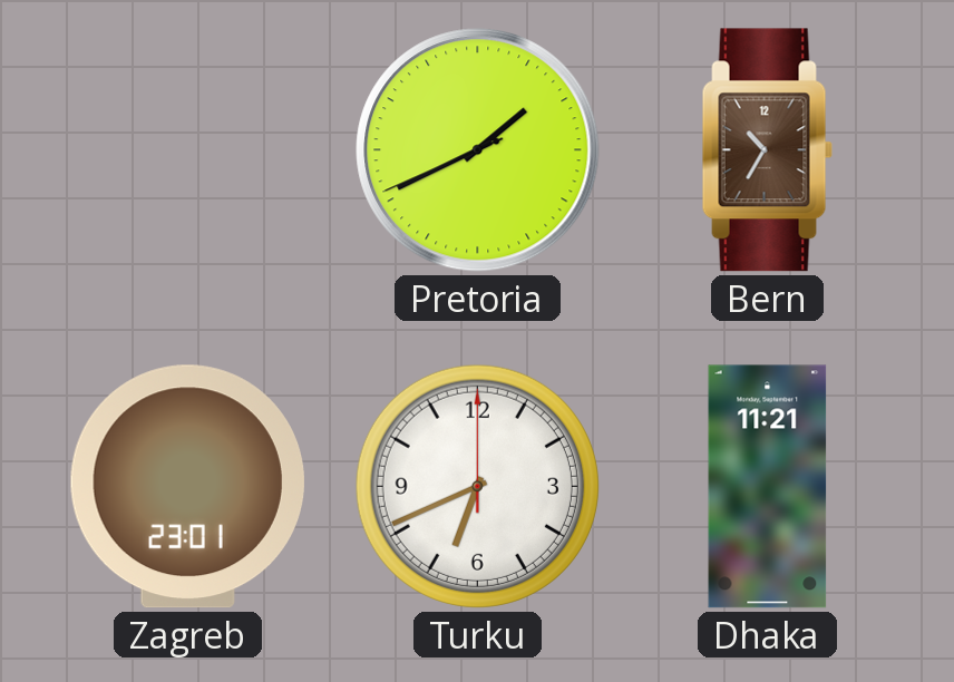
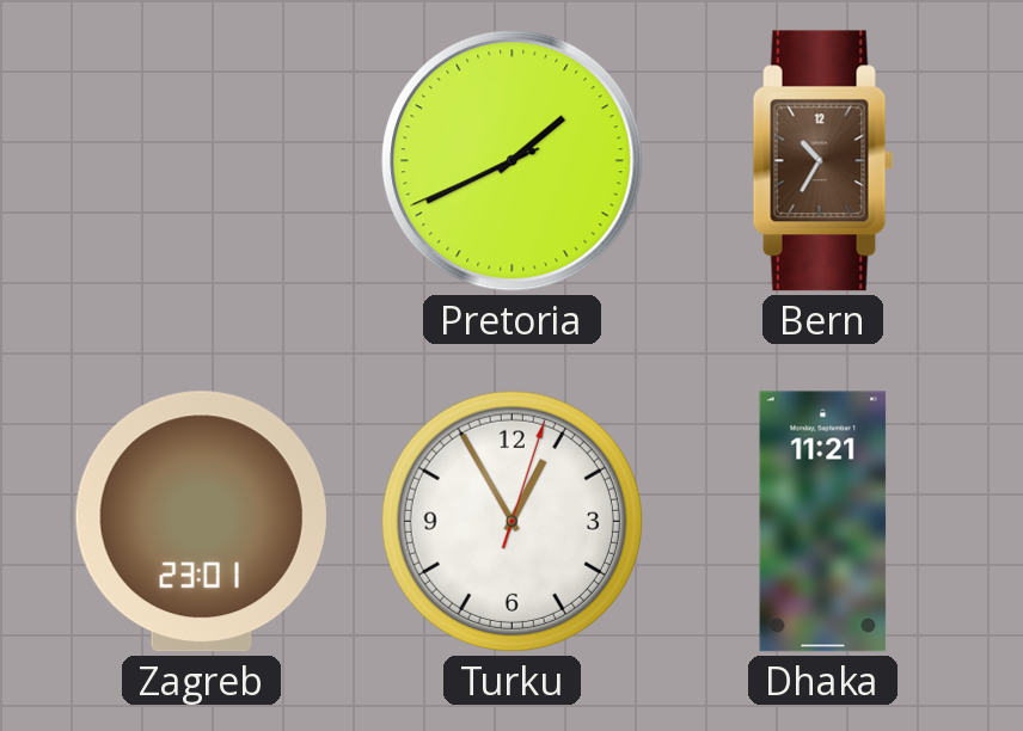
Turku: 6:41 -> 12:55 (511, 521)
